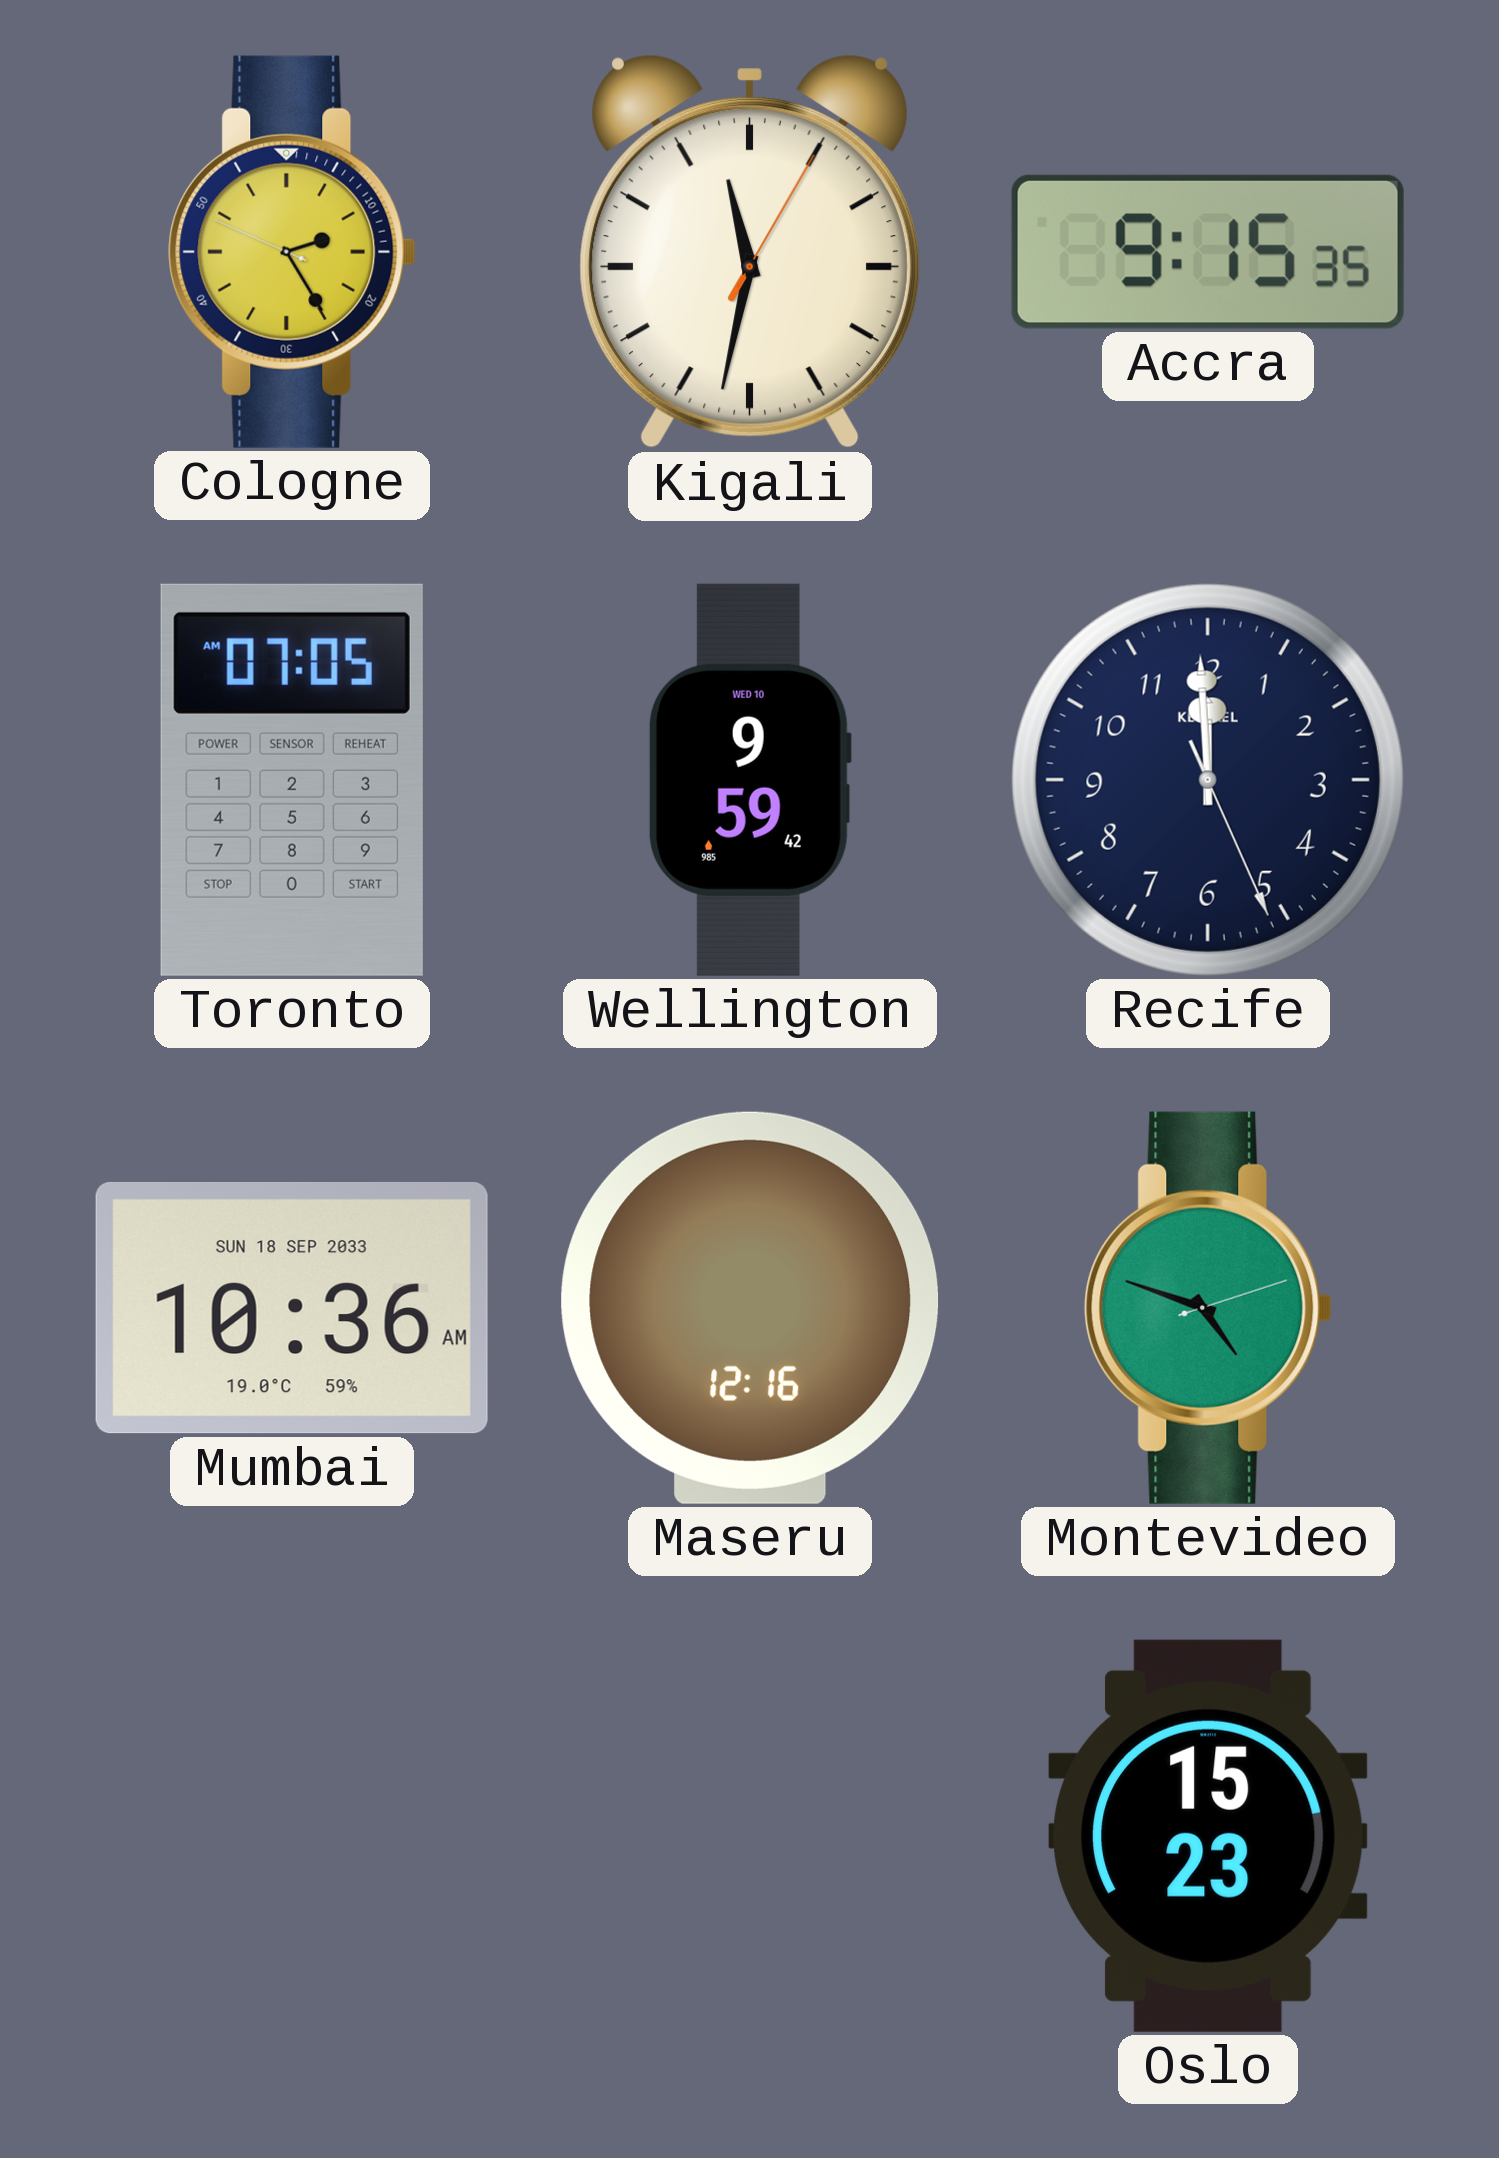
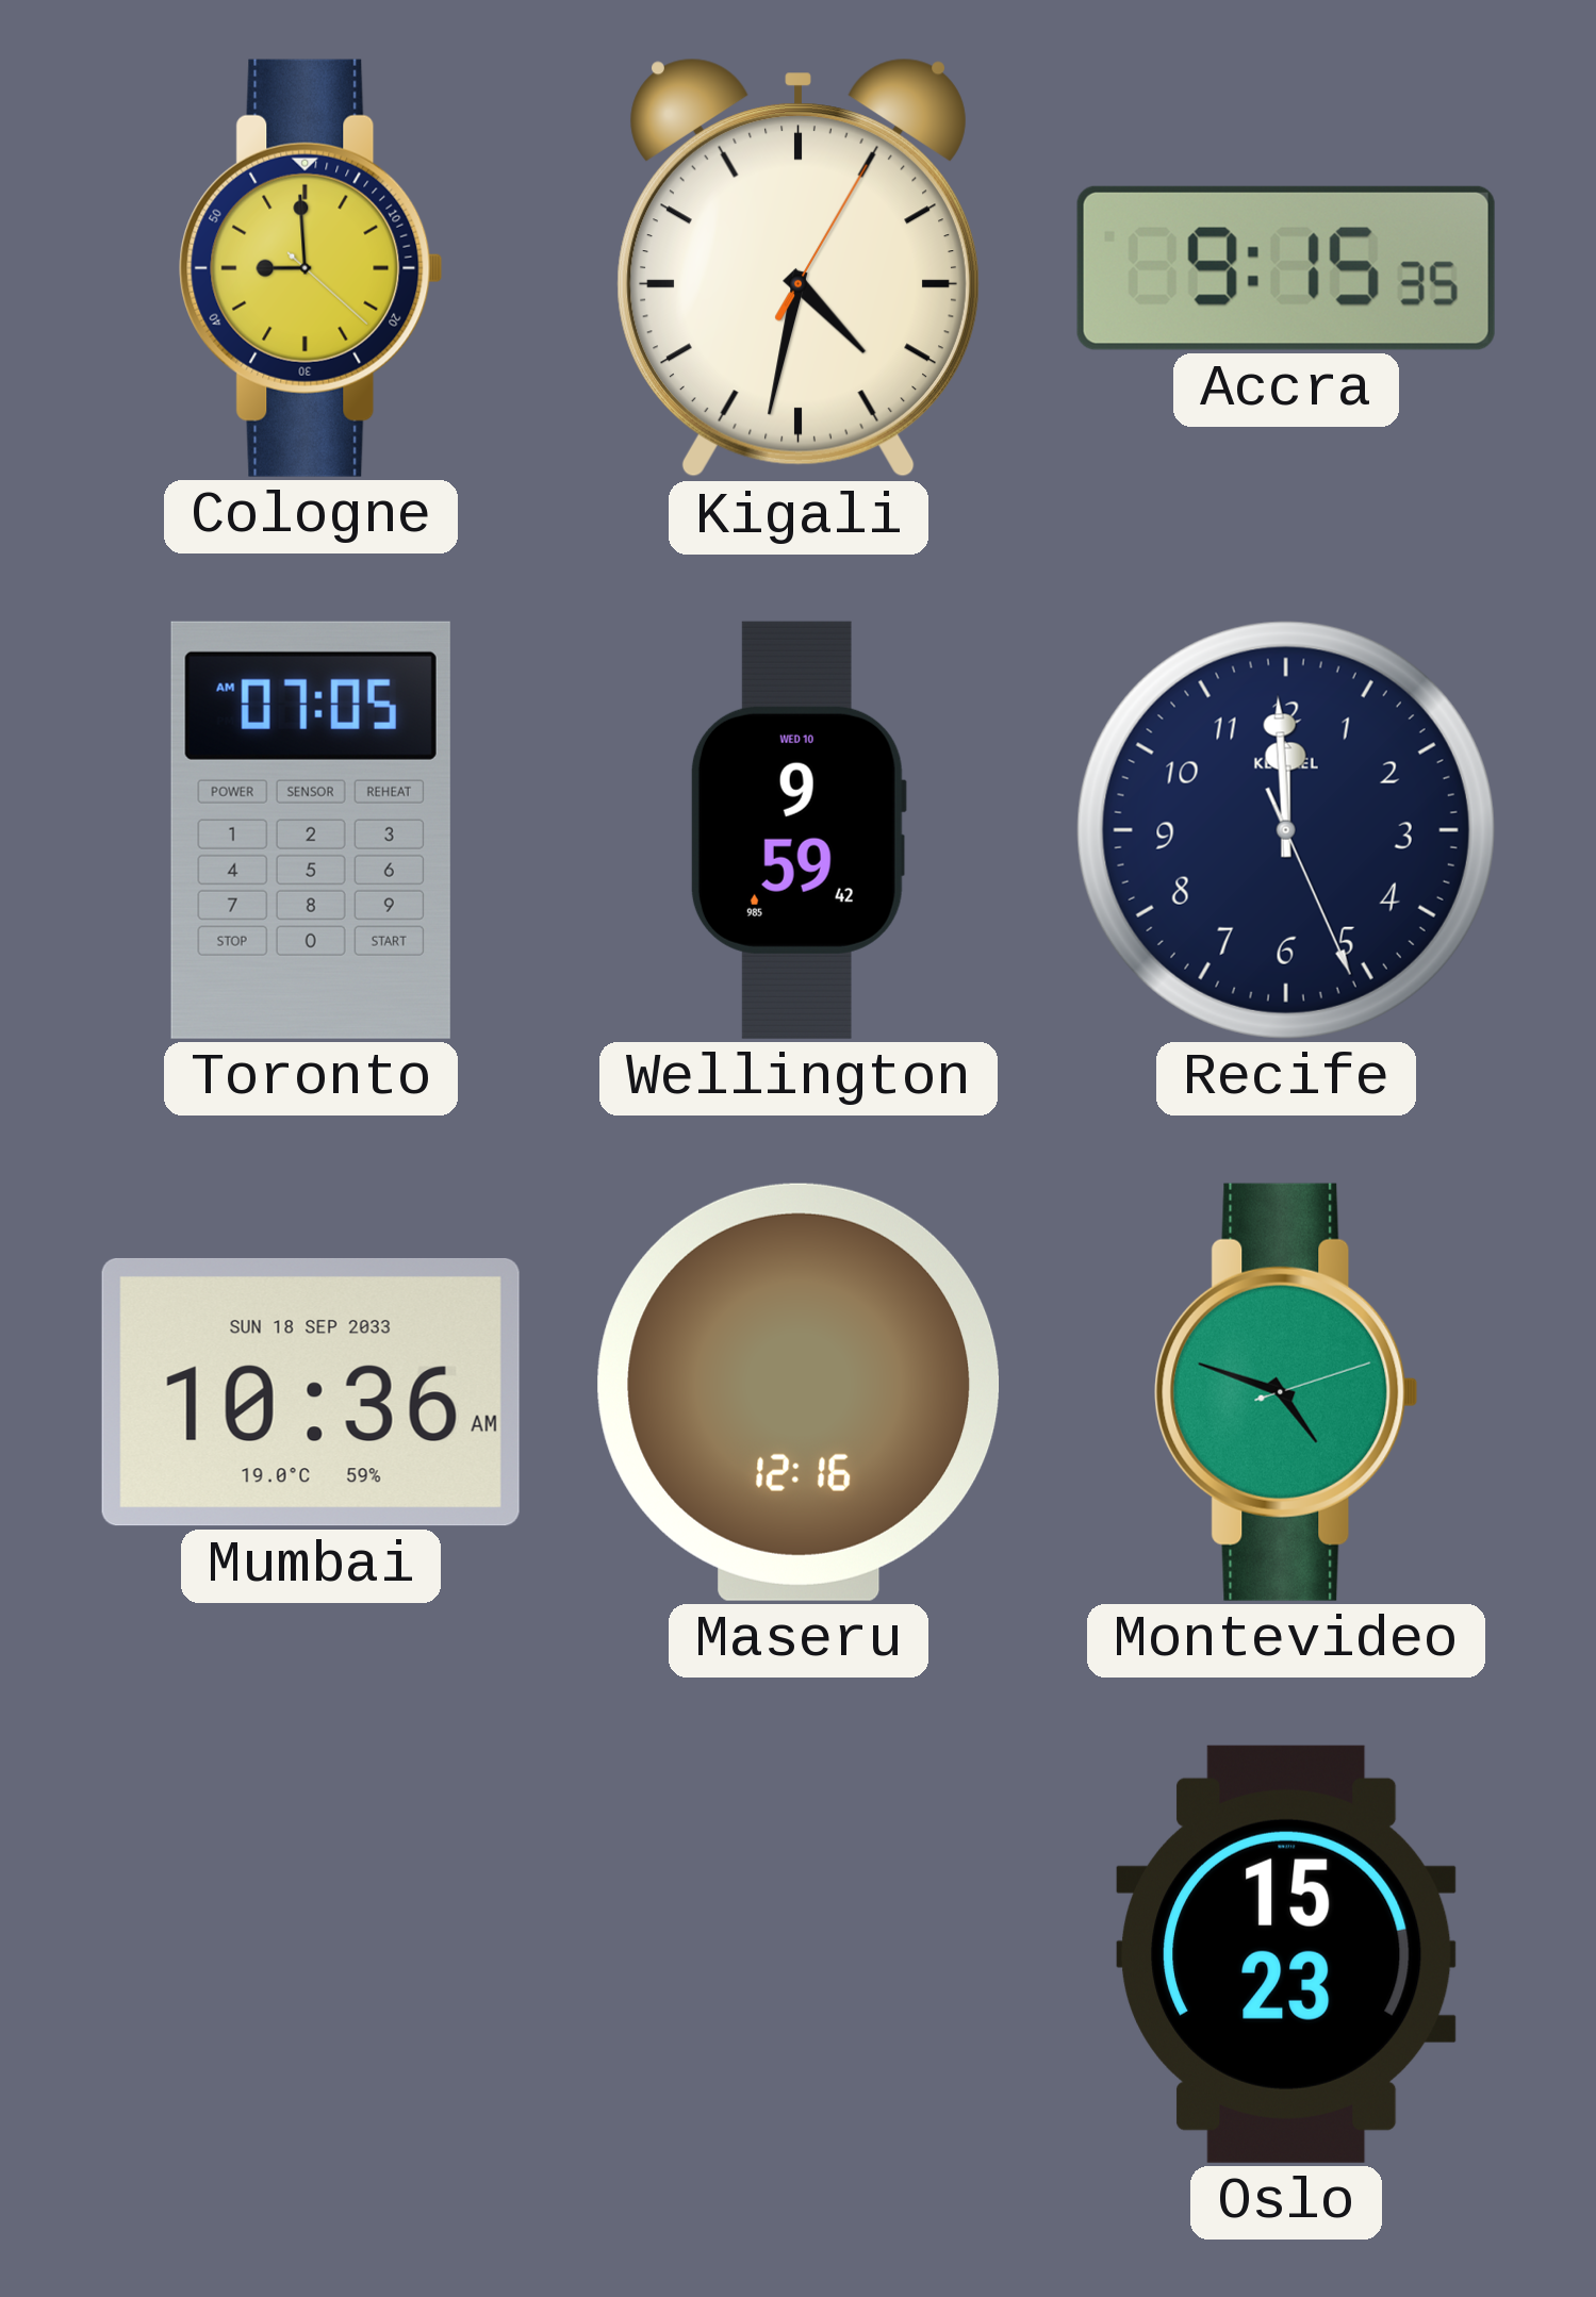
Cologne: 2:24 -> 8:59 (311, 268)
Kigali: 11:32 -> 4:32 (799, 268)
